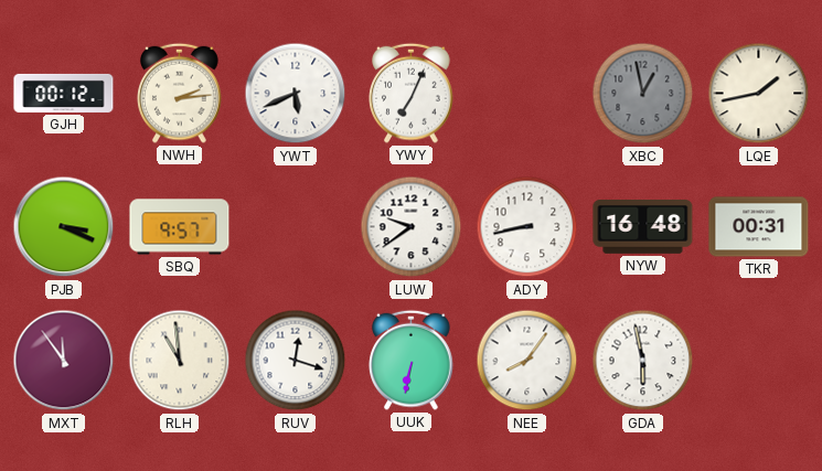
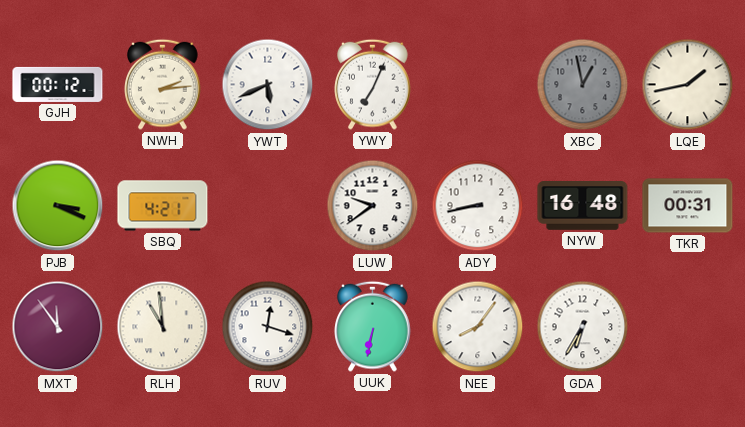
SBQ: 9:57 -> 4:21 (163, 206)
GDA: 5:58 -> 6:35 (583, 327)
